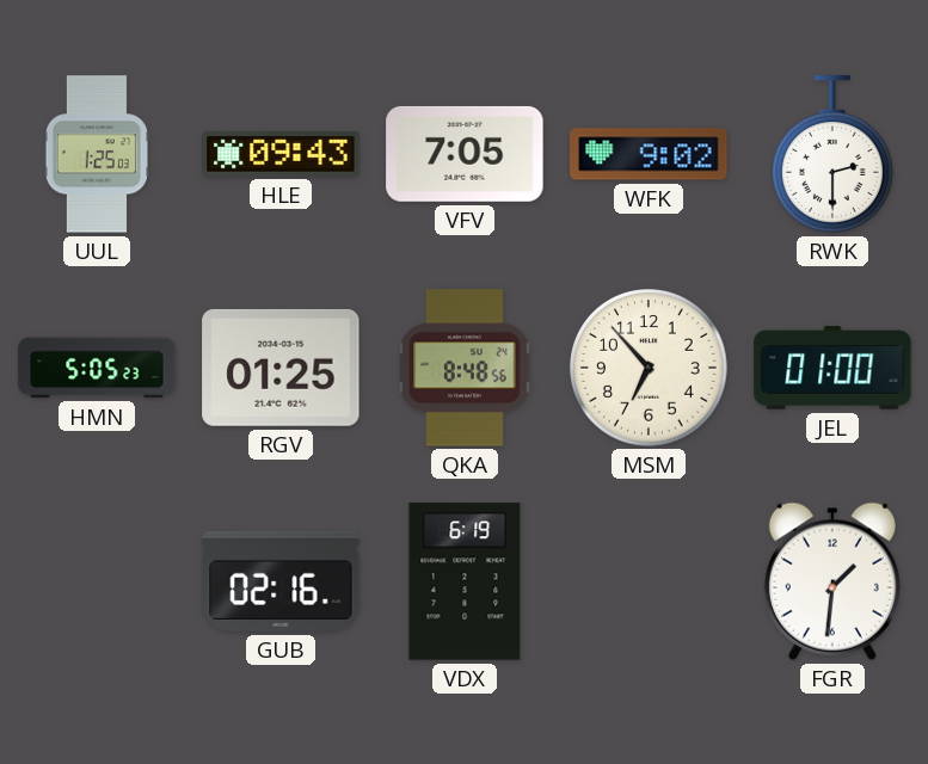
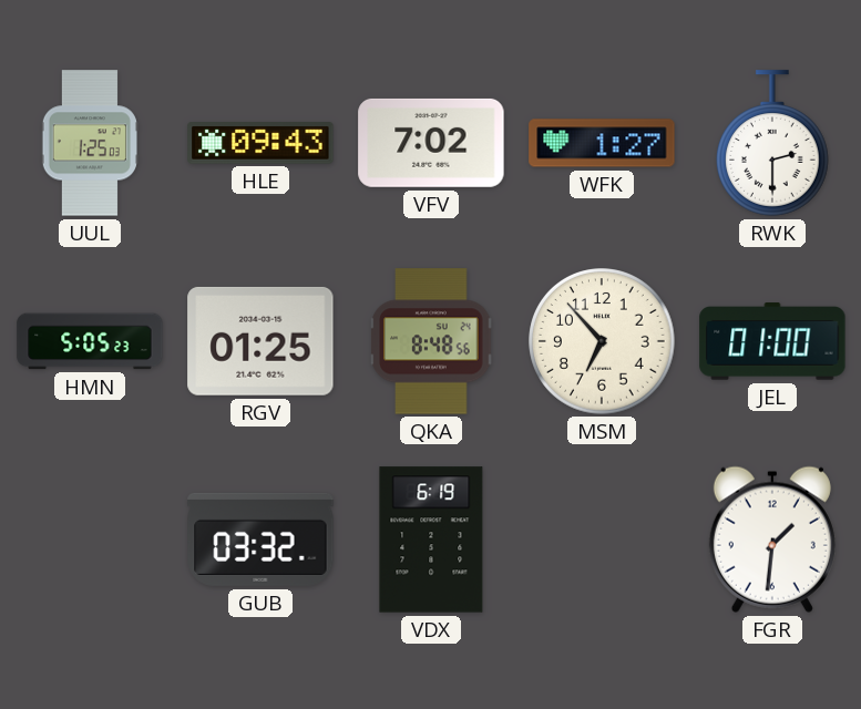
VFV: 7:05 -> 7:02 (431, 143)
WFK: 9:02 -> 1:27 (602, 143)
GUB: 02:16 -> 03:32 (260, 540)
